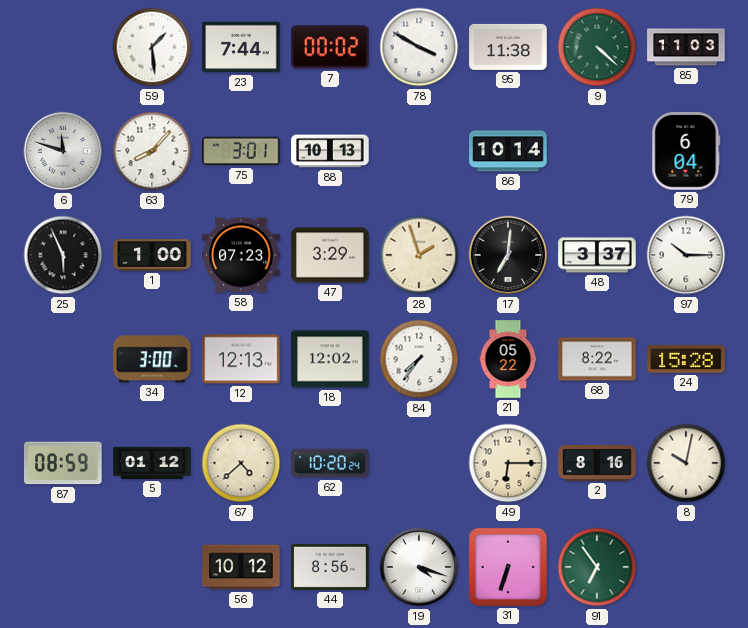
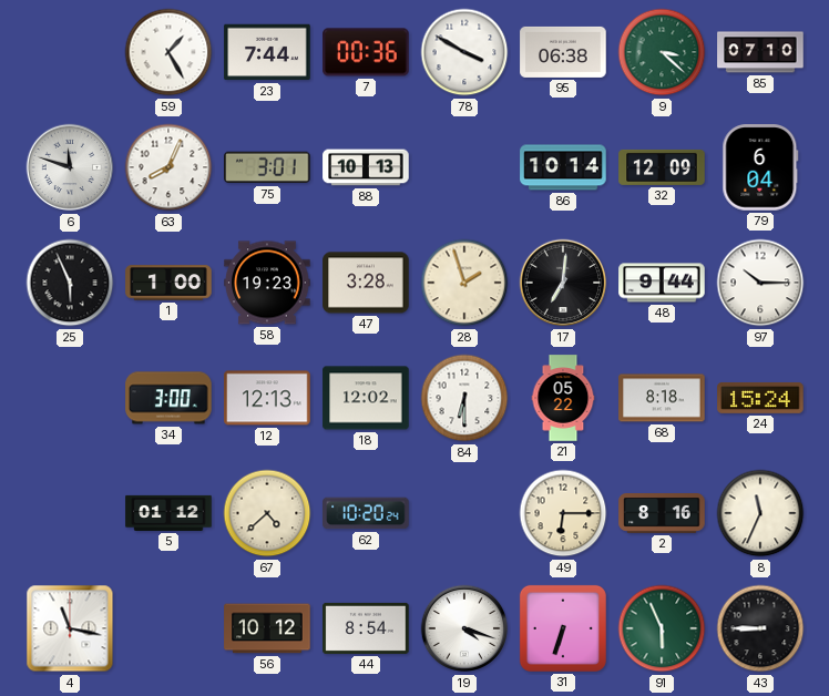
59: 1:29 -> 1:25 (168, 52)
7: 00:02 -> 00:36 (366, 52)
95: 11:38 -> 06:38 (563, 52)
9: 4:22 -> 3:22 (662, 52)
85: 11:03 -> 07:10 (760, 52)
63: 8:07 -> 8:04 (168, 167)
32: none -> 12:09 (662, 167)
58: 07:23 -> 19:23 (267, 283)
47: 3:29 -> 3:28 (366, 283)
48: 3:37 -> 9:44 (662, 283)
84: 7:36 -> 6:30 (464, 398)
68: 8:22 -> 8:18 (662, 398)
24: 15:28 -> 15:24 (760, 398)
87: 08:59 -> none (63, 463)
8: 10:02 -> 11:34 (760, 513)
4: none -> 11:17 (70, 628)
44: 8:56 -> 8:54 (366, 628)
91: 6:54 -> 5:56 (662, 628)
43: none -> 8:45 (760, 628)
